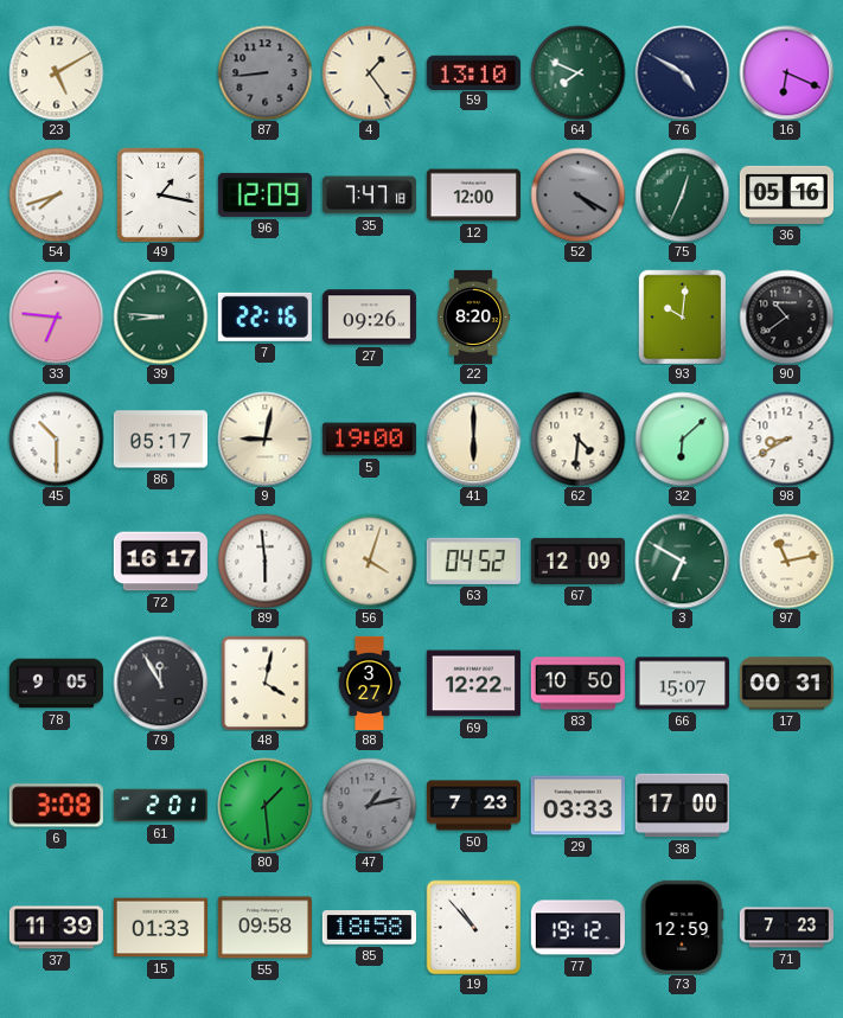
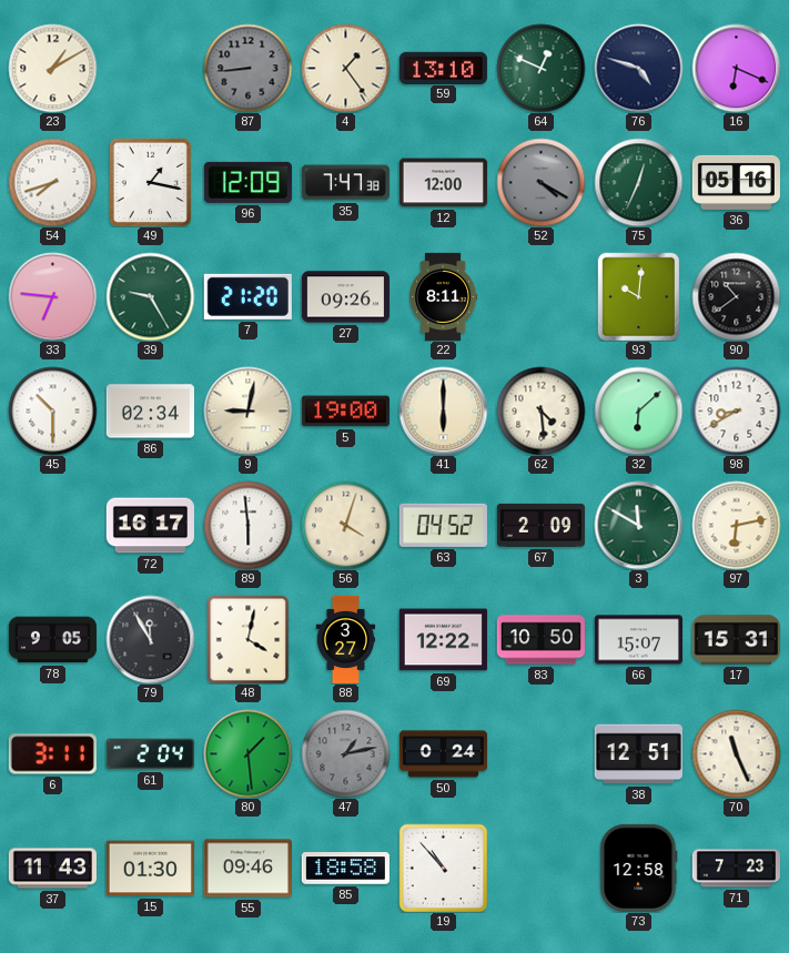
23: 5:10 -> 1:10 (52, 68)
64: 7:49 -> 12:49 (540, 68)
76: 4:50 -> 4:48 (638, 68)
35: 7:47:18 -> 7:47:38 (345, 183)
39: 8:46 -> 9:25 (150, 296)
7: 22:16 -> 21:20 (247, 296)
22: 8:20 -> 8:11 (444, 296)
86: 05:17 -> 02:34 (150, 412)
62: 4:31 -> 4:29 (540, 410)
67: 12:09 -> 2:09 (540, 525)
3: 6:50 -> 11:50 (638, 525)
97: 11:13 -> 6:13 (736, 525)
17: 00:31 -> 15:31 (736, 640)
6: 3:08 -> 3:11 (52, 754)
61: 2:01 -> 2:04 (150, 754)
50: 7:23 -> 0:24 (443, 754)
29: 03:33 -> none (577, 806)
38: 17:00 -> 12:51 (638, 754)
70: none -> 11:26 (736, 753)
37: 11:39 -> 11:43 (52, 869)
15: 01:33 -> 01:30 (150, 869)
55: 09:58 -> 09:46 (247, 869)
77: 19:12 -> none (577, 928)
73: 12:59 -> 12:58 (639, 868)
